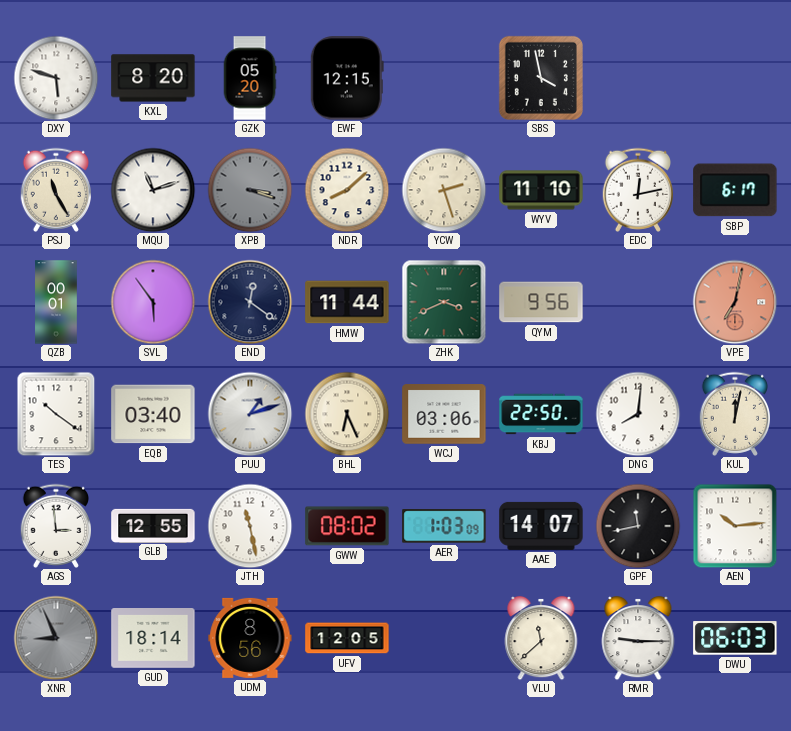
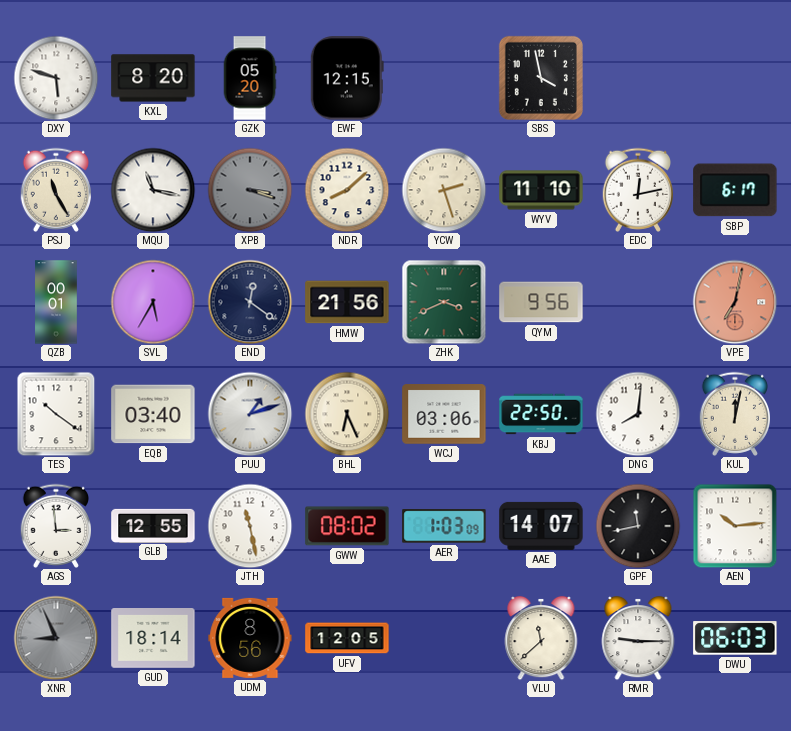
MQU: 11:12 -> 11:17 (153, 190)
SVL: 5:54 -> 5:35 (153, 302)
HMW: 11:44 -> 21:56 (347, 302)
